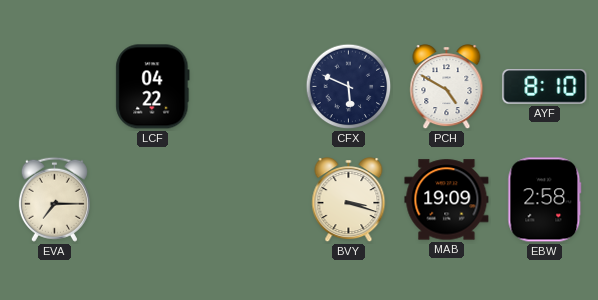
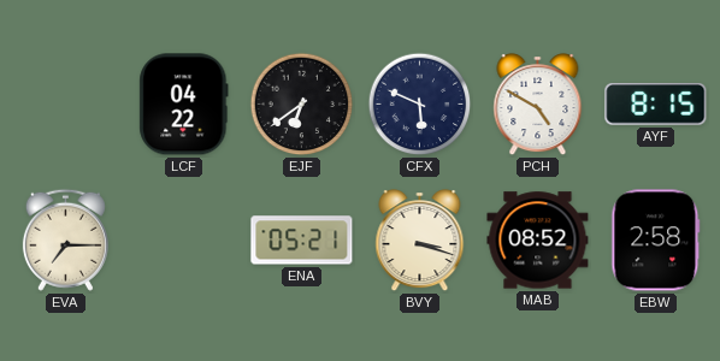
EJF: none -> 6:39 (302, 105)
AYF: 8:10 -> 8:15 (656, 105)
ENA: none -> 05:21 (302, 241)
MAB: 19:09 -> 08:52 (538, 241)
